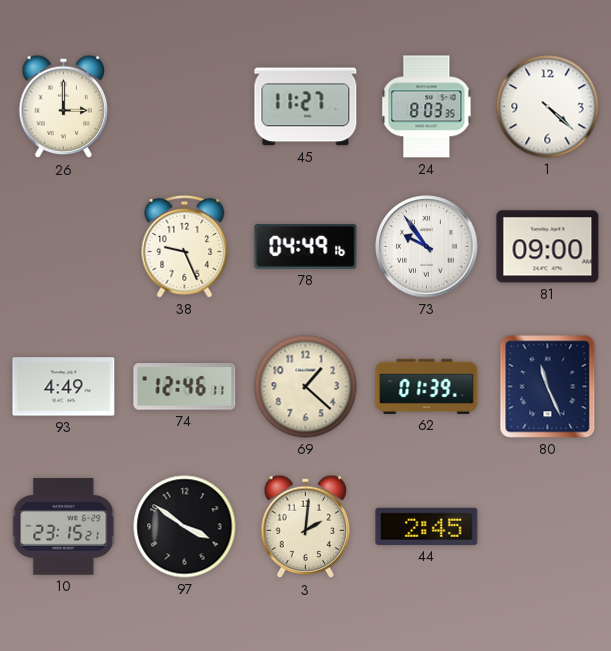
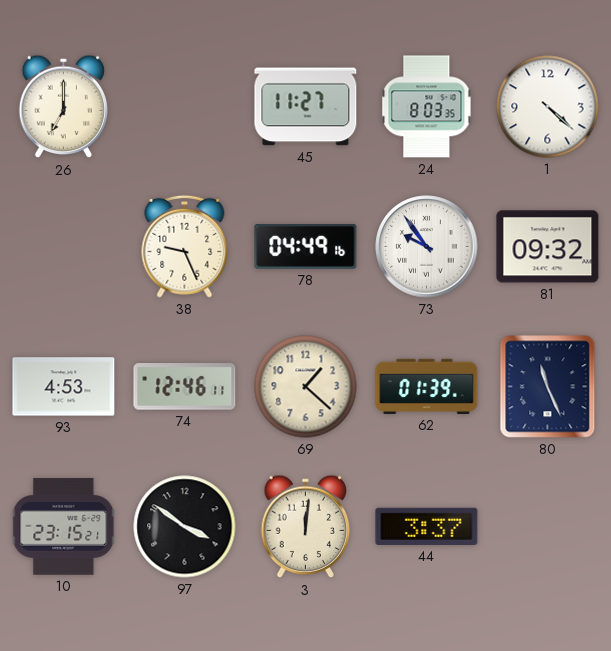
26: 3:00 -> 7:00 (64, 107)
81: 09:00 -> 09:32 (548, 247)
93: 4:49 -> 4:53 (64, 387)
3: 2:01 -> 12:01 (306, 527)
44: 2:45 -> 3:37 (427, 526)
